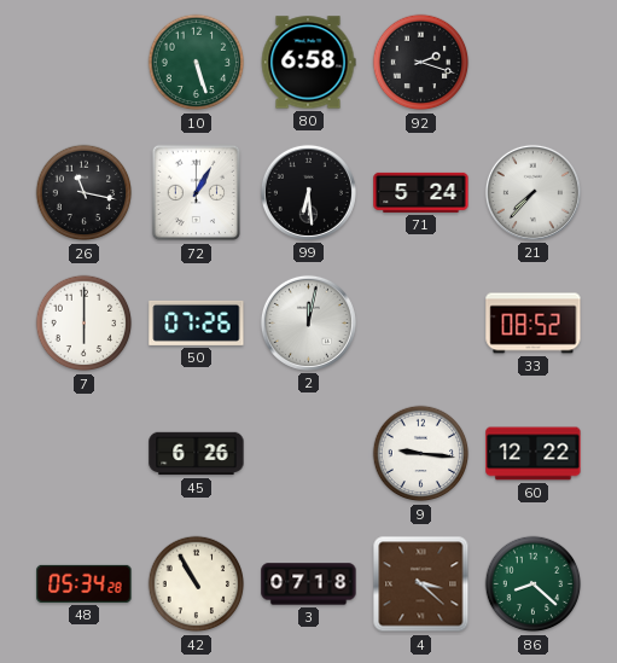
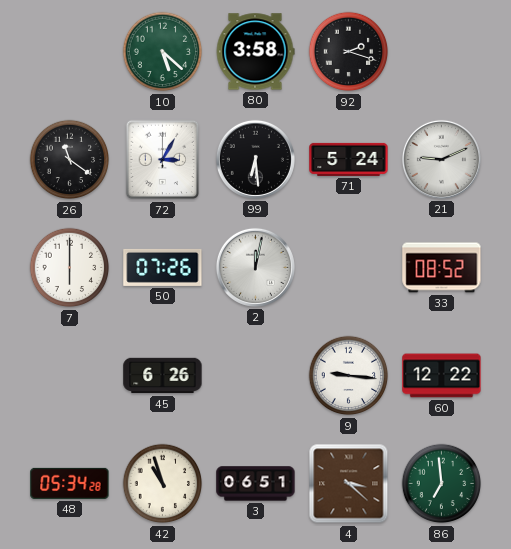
10: 5:27 -> 5:22 (163, 52)
80: 6:58 -> 3:58 (255, 52)
26: 11:17 -> 11:21 (70, 160)
72: 1:05 -> 3:05 (163, 160)
21: 7:37 -> 9:11 (441, 159)
42: 10:55 -> 10:57 (163, 484)
3: 07:18 -> 06:51 (256, 484)
86: 8:22 -> 6:59 (442, 484)
